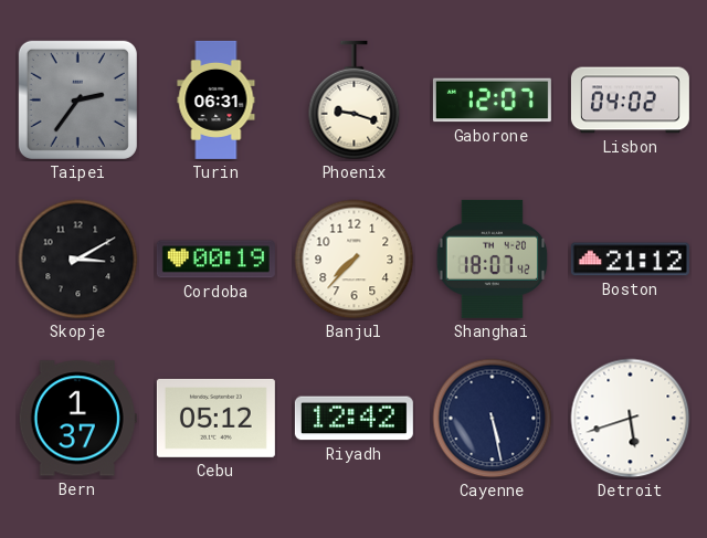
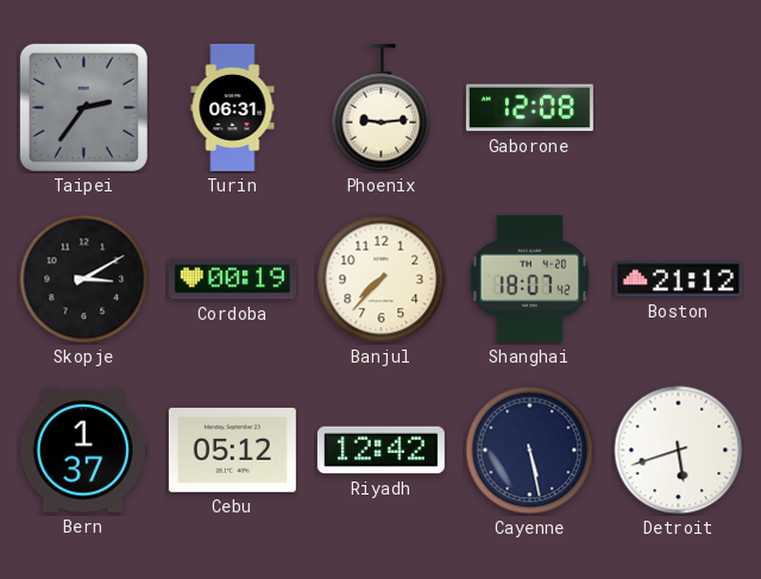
Phoenix: 9:18 -> 9:14 (382, 108)
Gaborone: 12:07 -> 12:08 (529, 108)
Lisbon: 04:02 -> none (630, 101)
